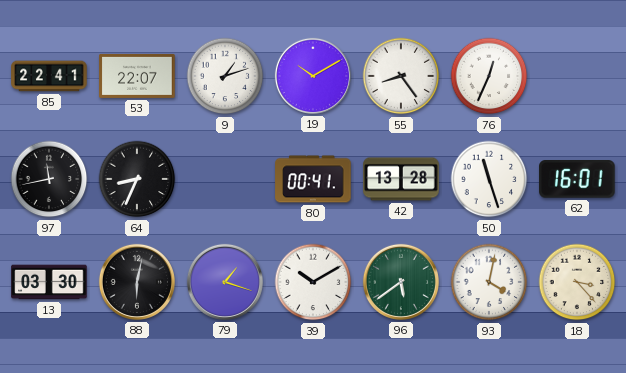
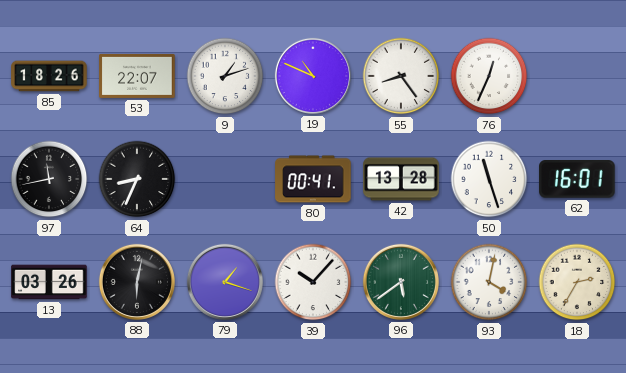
85: 22:41 -> 18:26 (49, 76)
19: 10:10 -> 10:49 (313, 76)
13: 03:30 -> 03:26 (49, 282)
39: 10:10 -> 10:07 (313, 282)
18: 3:23 -> 2:35 (577, 282)
